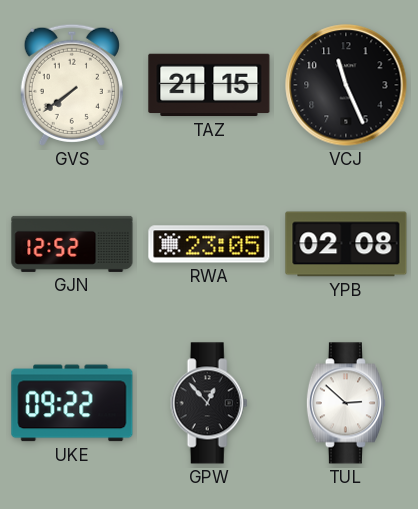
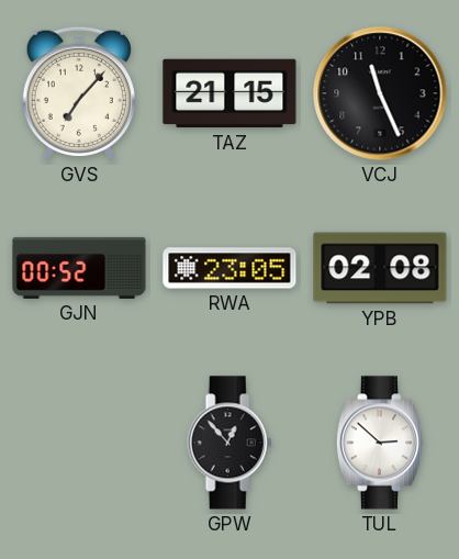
GVS: 7:39 -> 7:07 (79, 93)
GJN: 12:52 -> 00:52 (79, 268)
UKE: 09:22 -> none (72, 403)
